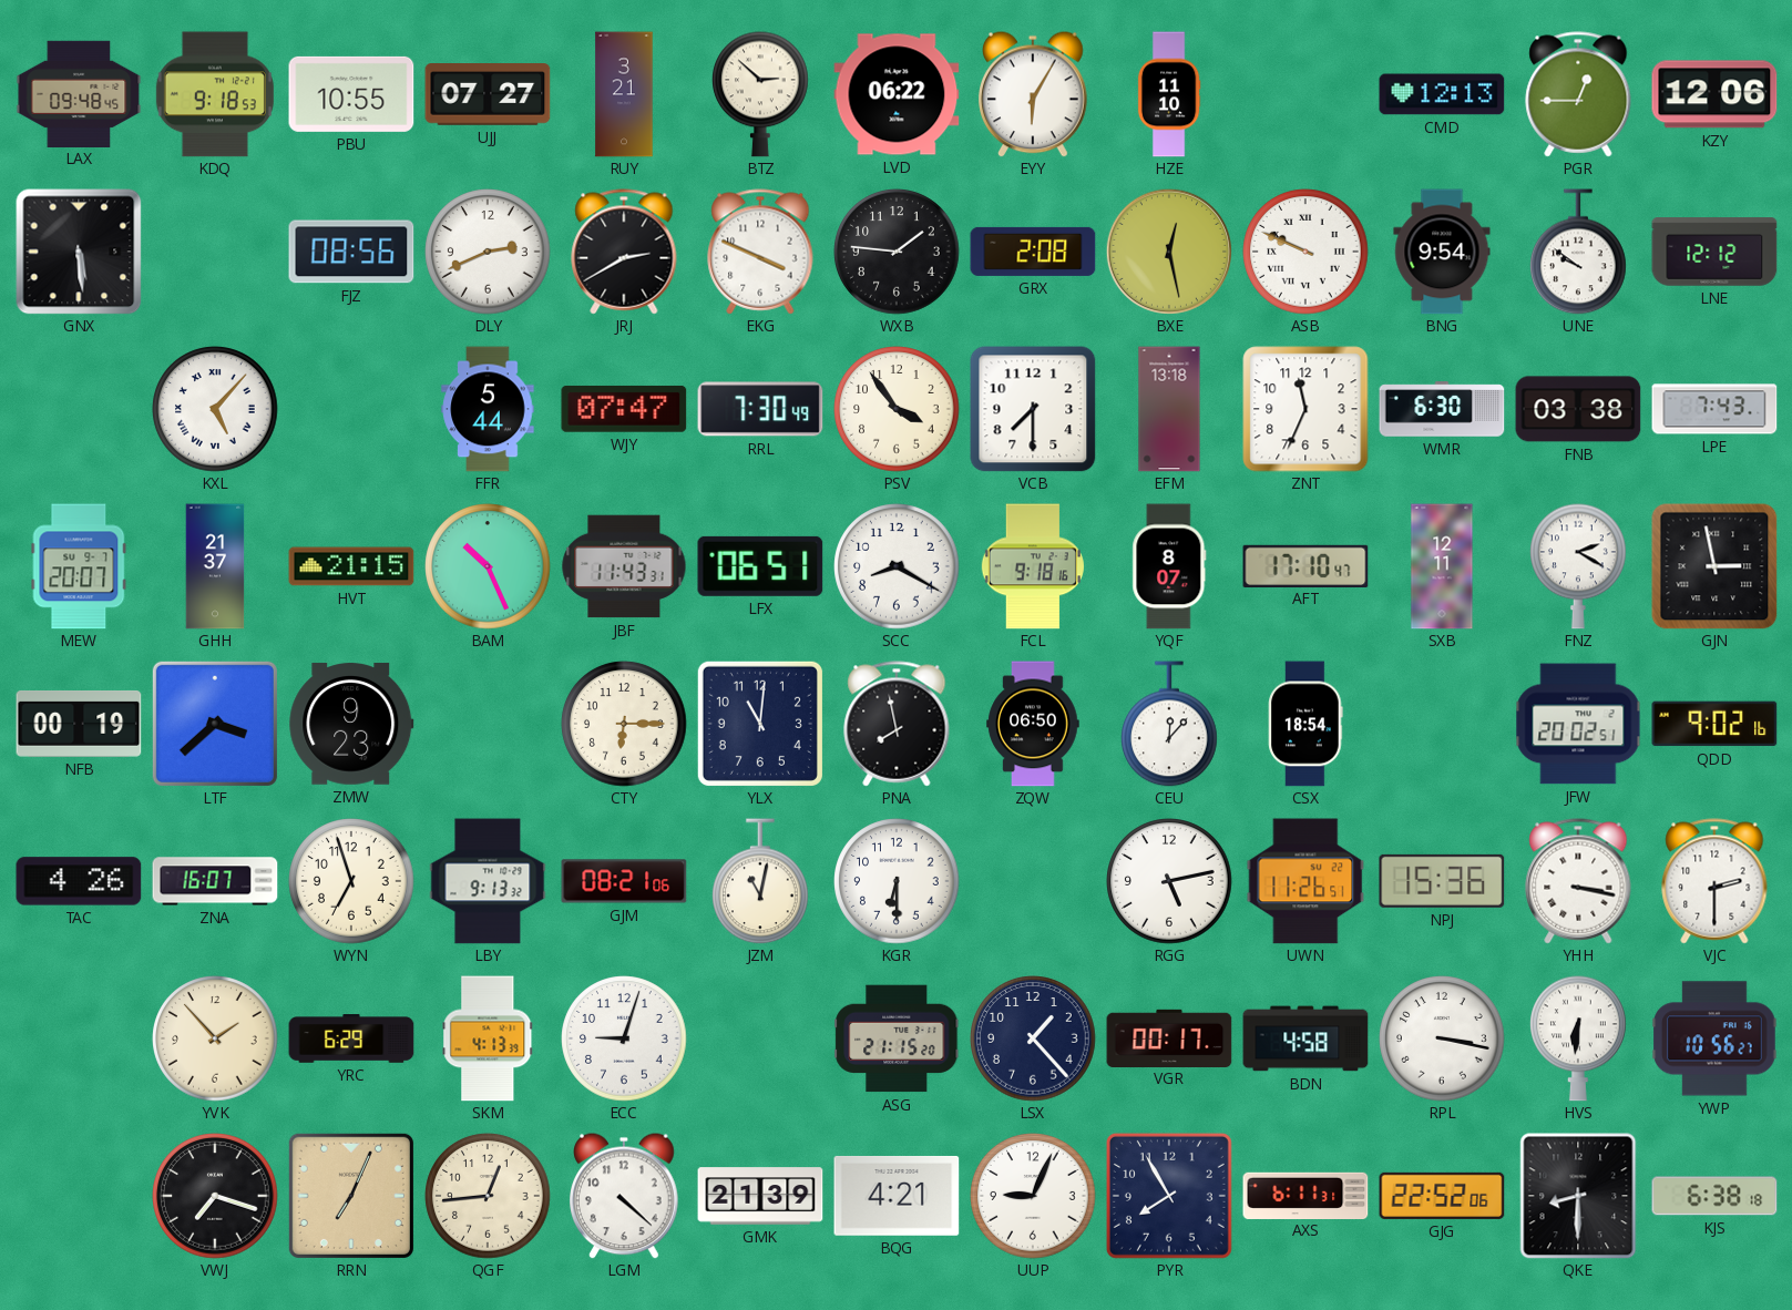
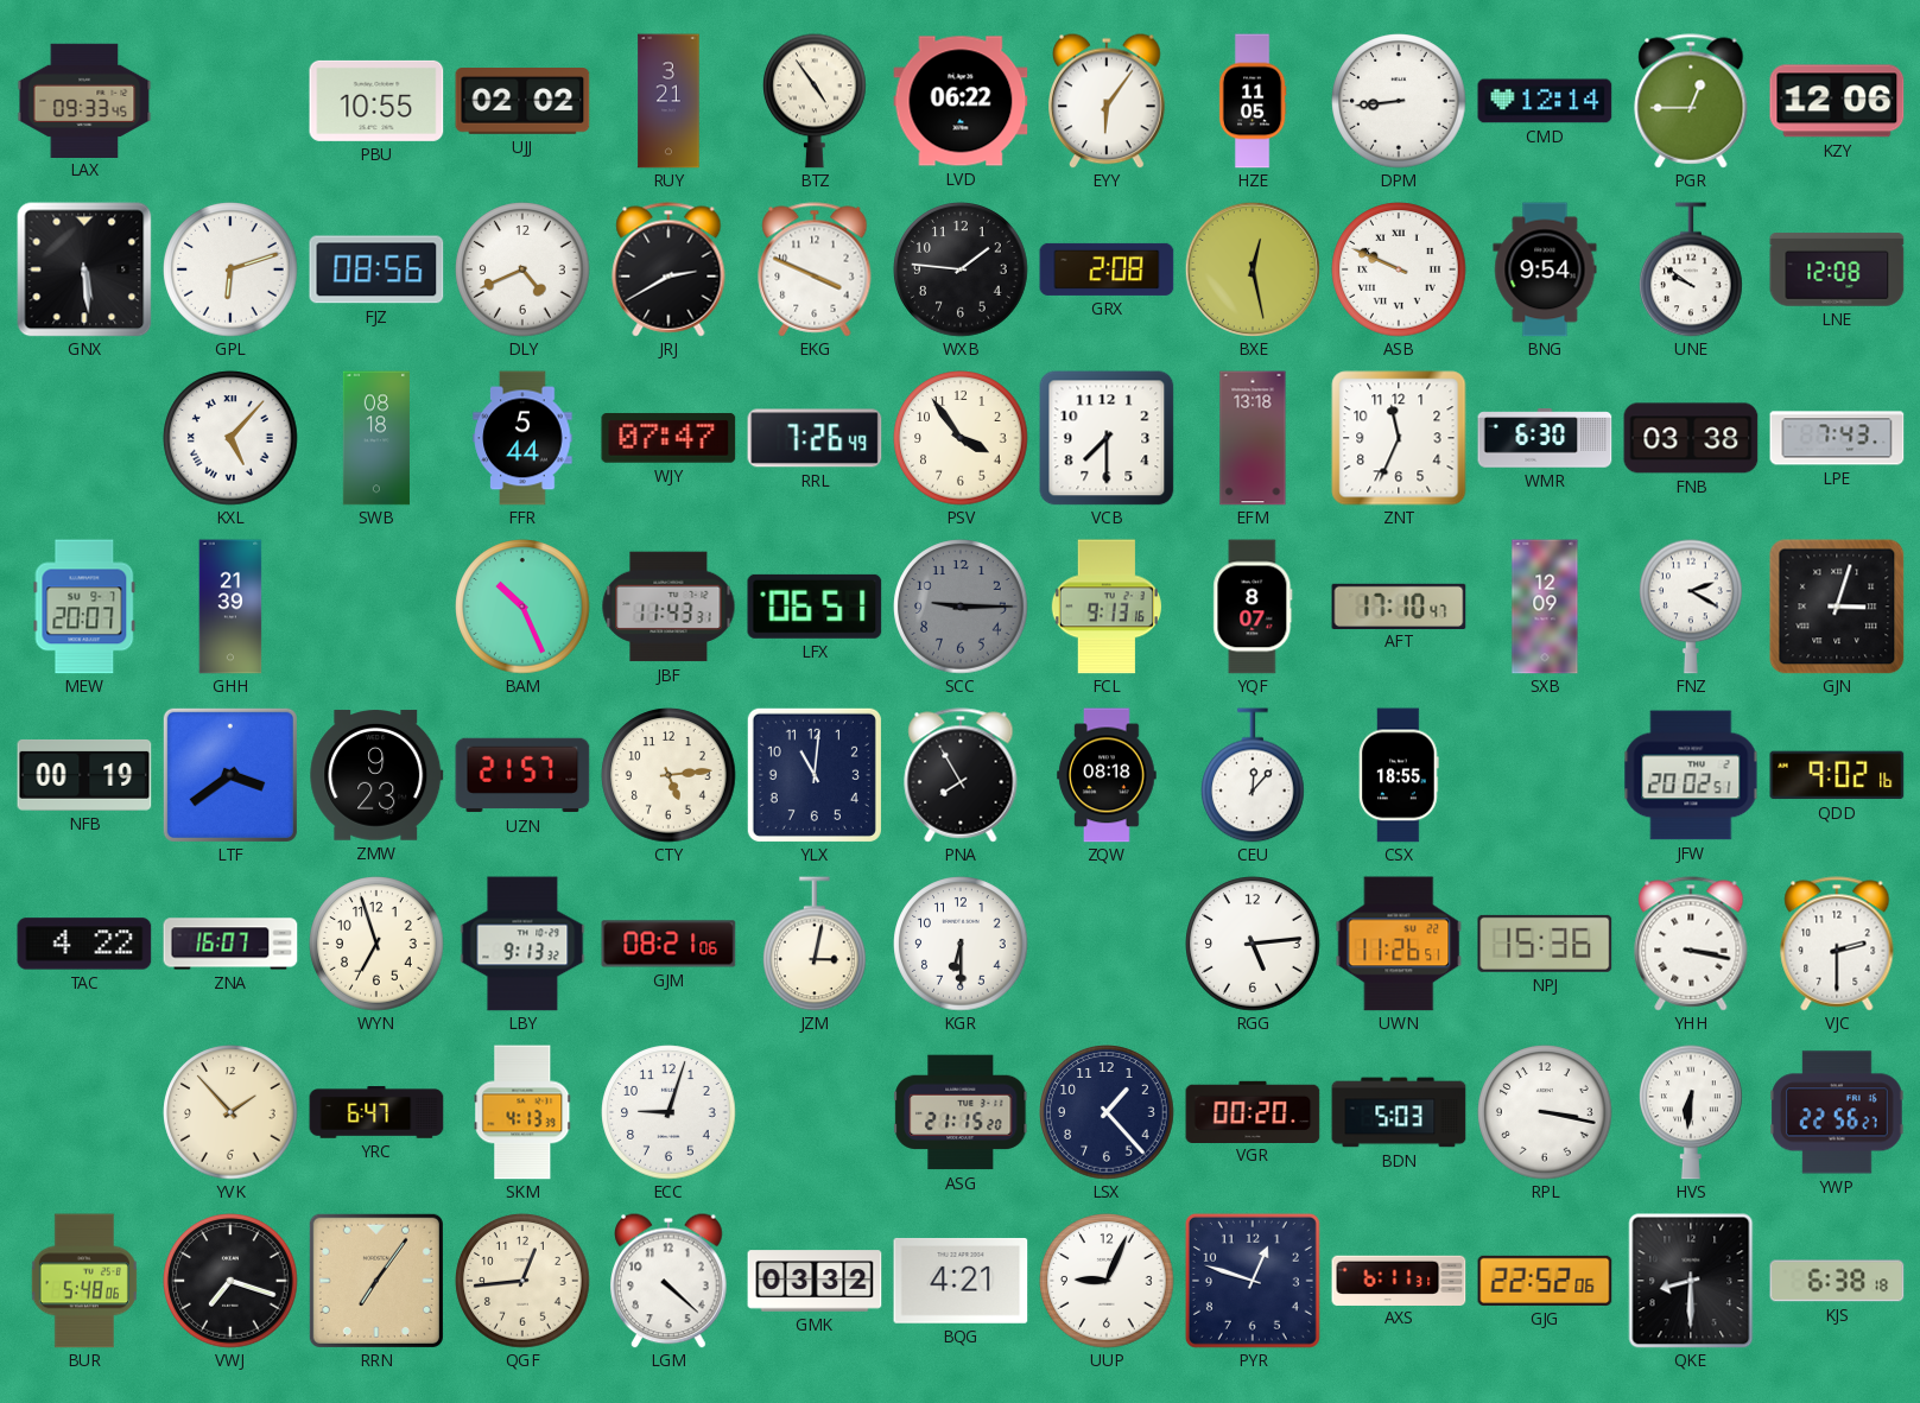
LAX: 09:48 -> 09:33 (84, 100)
KDQ: 9:18 -> none (215, 94)
UJJ: 07:27 -> 02:02 (522, 101)
BTZ: 2:52 -> 4:54 (816, 101)
EYY: 6:05 -> 6:06 (1107, 101)
HZE: 11:10 -> 11:05 (1253, 101)
DPM: none -> 8:44 (1399, 101)
CMD: 12:13 -> 12:14 (1545, 101)
GPL: none -> 6:12 (230, 269)
DLY: 2:41 -> 4:41 (522, 269)
LNE: 12:12 -> 12:08 (1837, 269)
SWB: none -> 08:18 (376, 438)
RRL: 7:30 -> 7:26 (815, 438)
GHH: 21:37 -> 21:39 (230, 607)
HVT: 21:15 -> none (351, 566)
SCC: 8:20 -> 9:15 (961, 607)
SCC dial: white -> grey (961, 607)
FCL: 9:18 -> 9:13 (1107, 607)
SXB: 12:11 -> 12:09 (1545, 607)
GJN: 2:58 -> 3:03 (1837, 607)
LTF: 3:38 -> 3:39 (230, 775)
UZN: none -> 21:57 (522, 775)
CTY: 6:15 -> 5:14 (668, 775)
PNA: 7:58 -> 7:55 (961, 775)
ZQW: 06:50 -> 08:18 (1107, 775)
CSX: 18:54 -> 18:55 (1399, 775)
TAC: 4:26 -> 4:22 (84, 944)
JZM: 11:02 -> 3:02 (816, 944)
RGG: 5:13 -> 5:14 (1253, 944)
YRC: 6:29 -> 6:47 (376, 1112)
VGR: 00:17 -> 00:20 (1253, 1111)
BDN: 4:58 -> 5:03 (1399, 1112)
YWP: 10:56 -> 22:56 (1837, 1112)
BUR: none -> 5:48 (84, 1281)
RRN: 7:04 -> 7:06 (376, 1281)
GMK: 21:39 -> 03:32 (815, 1281)
PYR: 7:55 -> 12:48 (1253, 1281)
